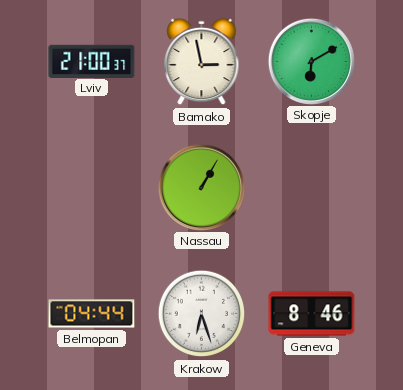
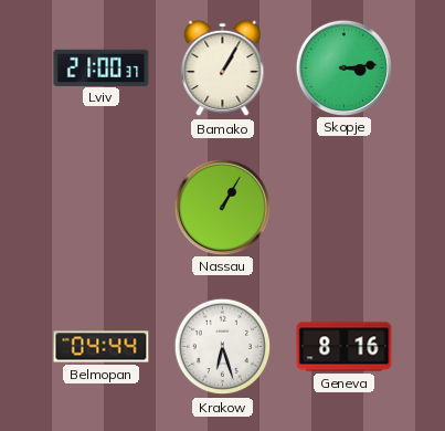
Bamako: 2:58 -> 1:05 (223, 69)
Skopje: 6:10 -> 3:14 (343, 67)
Geneva: 8:46 -> 8:16 (345, 347)
